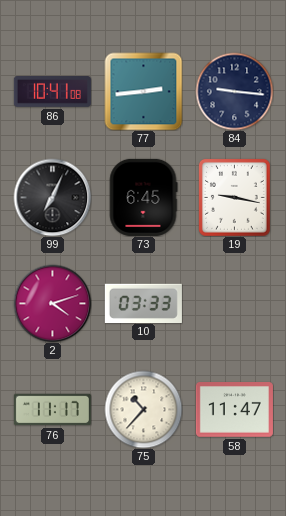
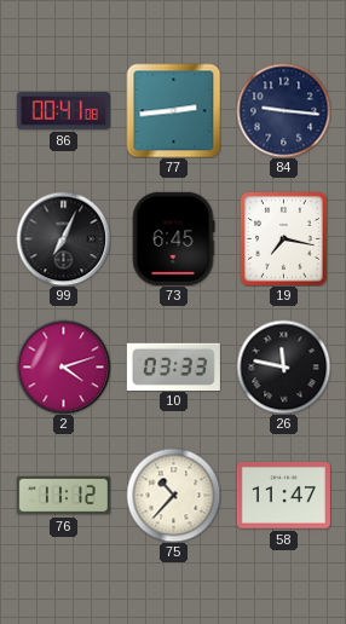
86: 10:41 -> 00:41 (63, 111)
19: 9:17 -> 7:17 (283, 238)
26: none -> 11:47 (283, 366)
76: 11:17 -> 11:12 (63, 496)
